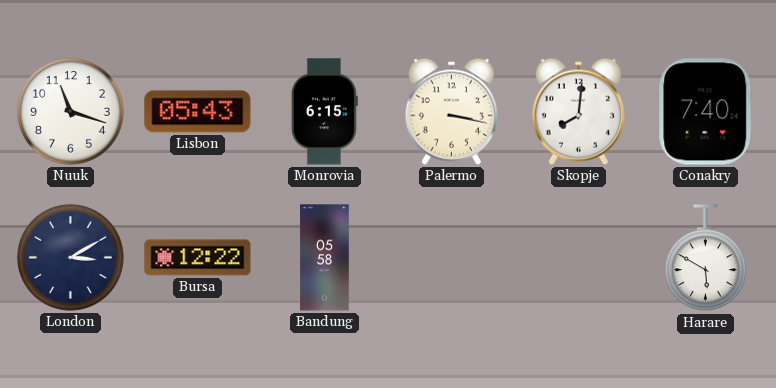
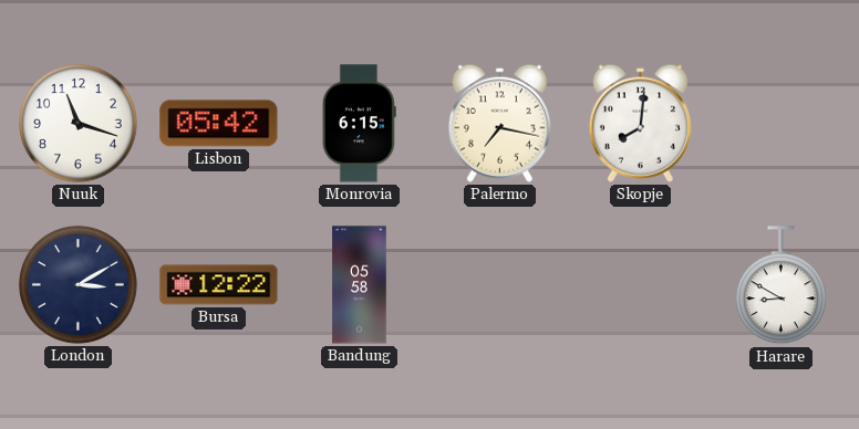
Lisbon: 05:43 -> 05:42 (219, 124)
Palermo: 3:17 -> 7:17 (499, 123)
Conakry: 7:40 -> none (706, 112)
Harare: 5:50 -> 8:50 (780, 285)
